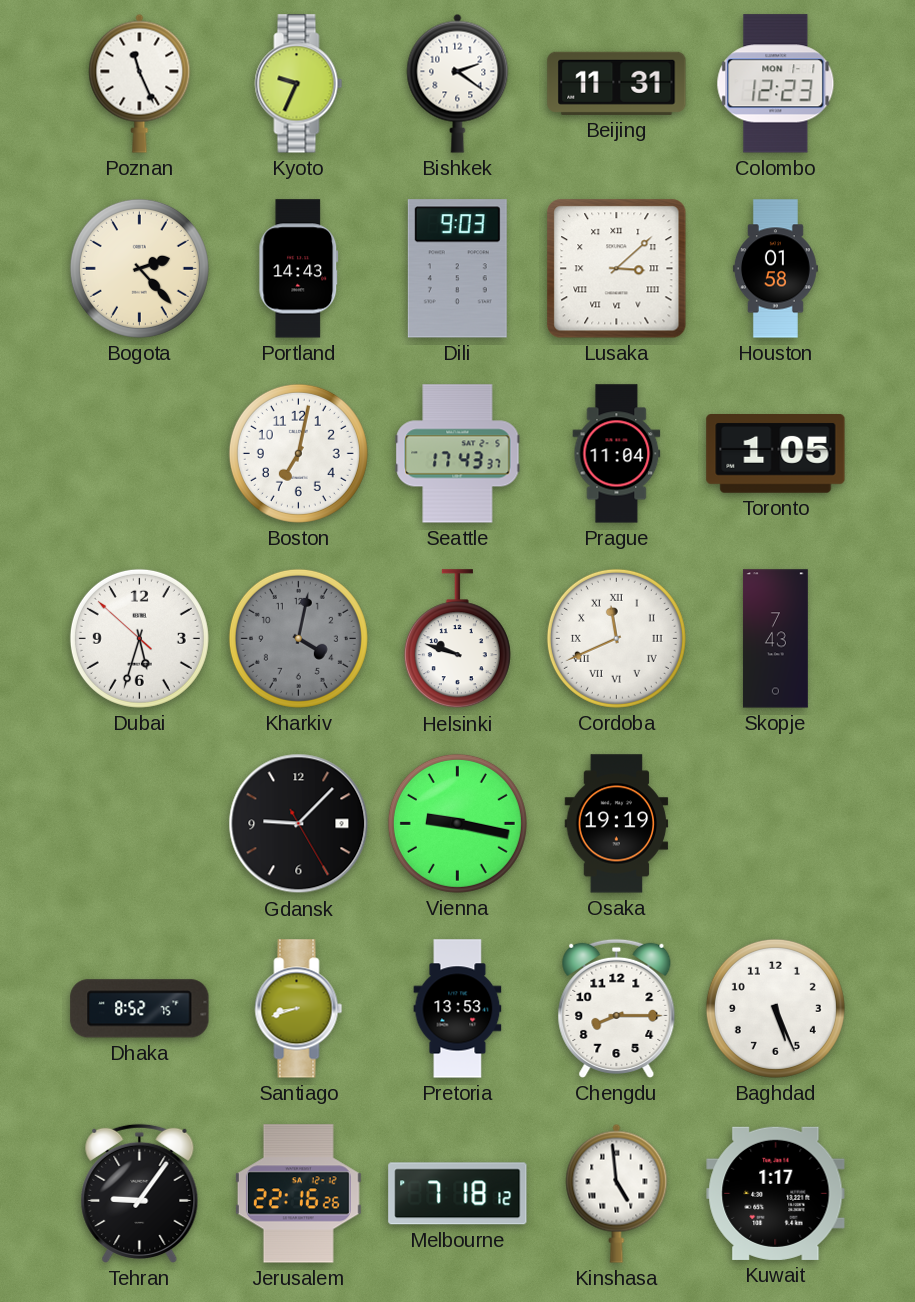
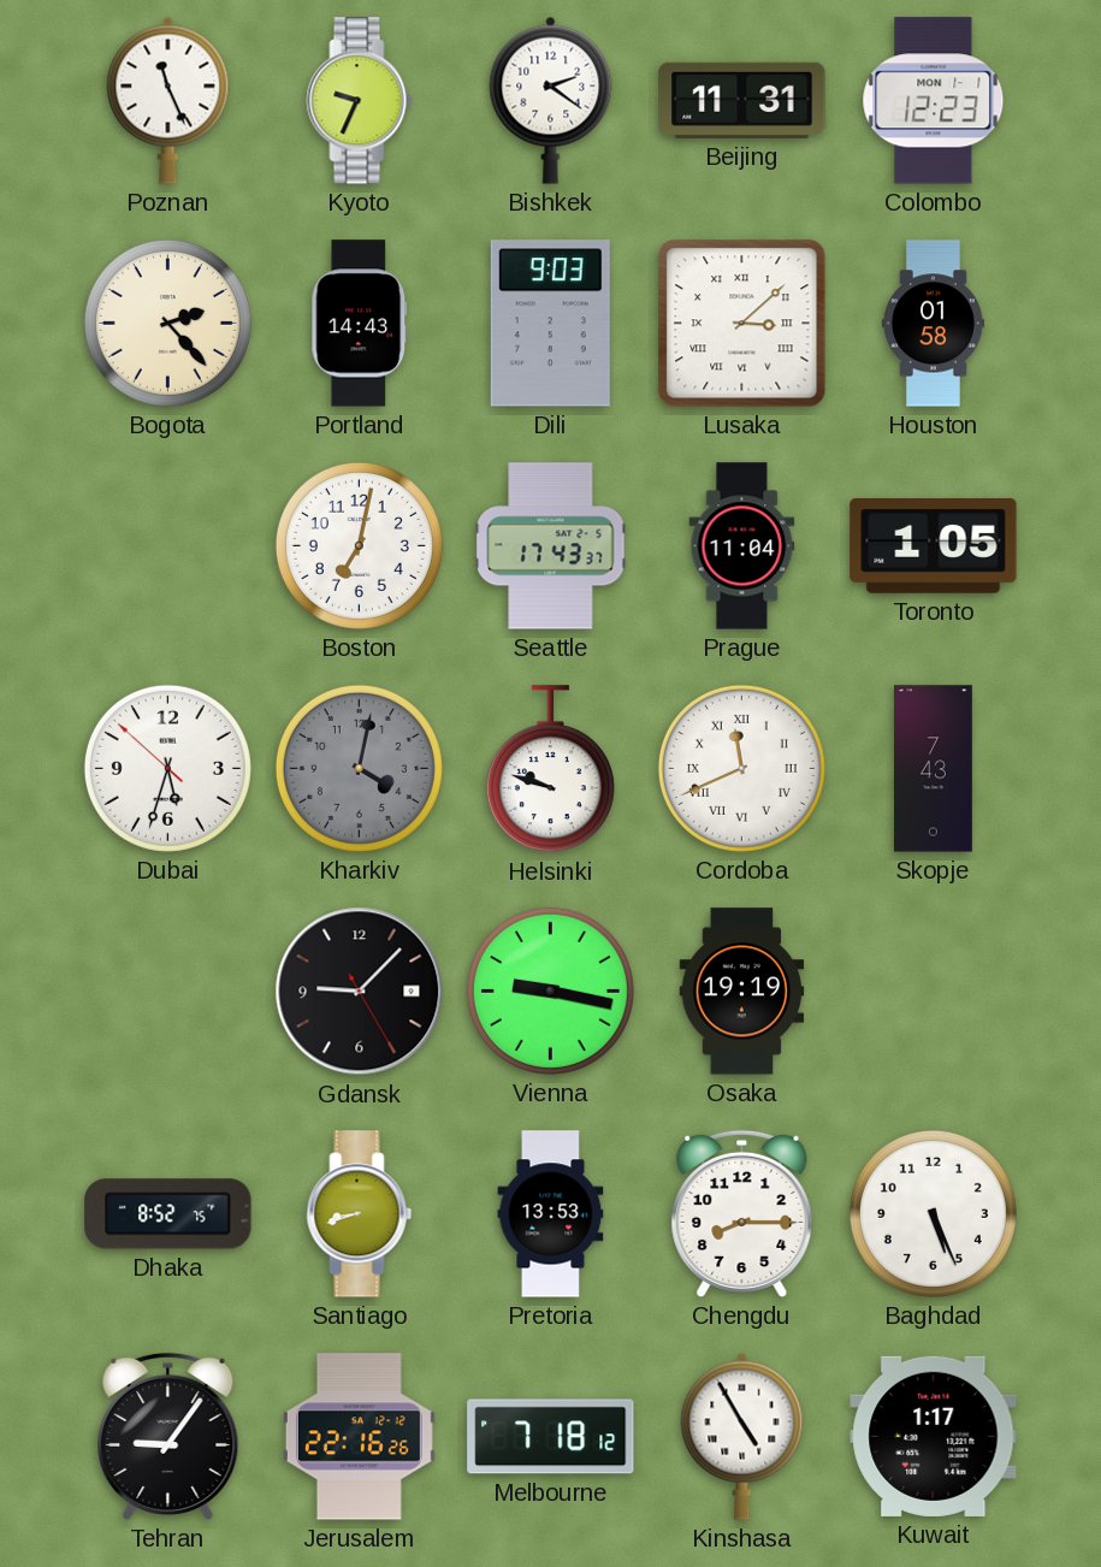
Kinshasa: 4:59 -> 4:55 (742, 1436)
